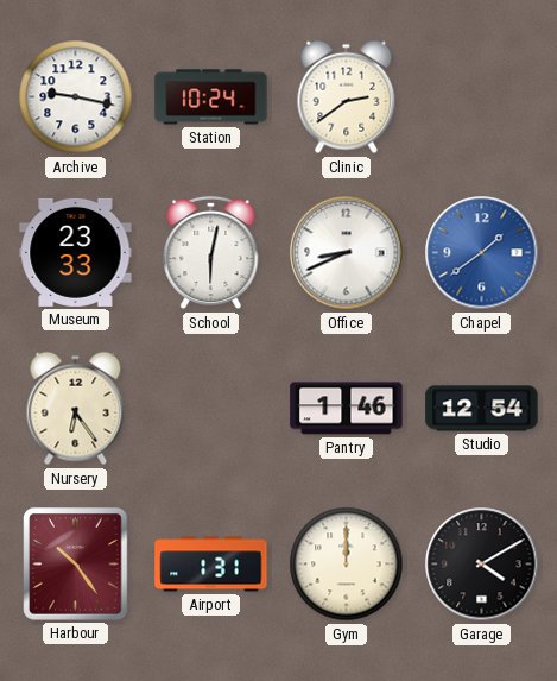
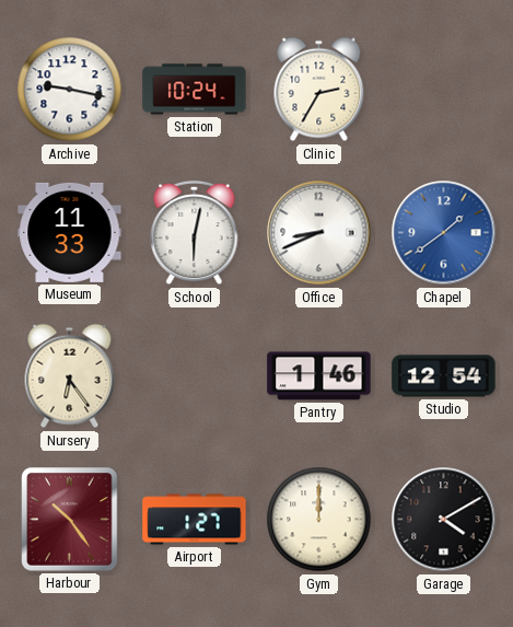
Clinic: 2:39 -> 2:35 (319, 90)
Museum: 23:33 -> 11:33 (70, 232)
Airport: 1:31 -> 1:27 (195, 520)
